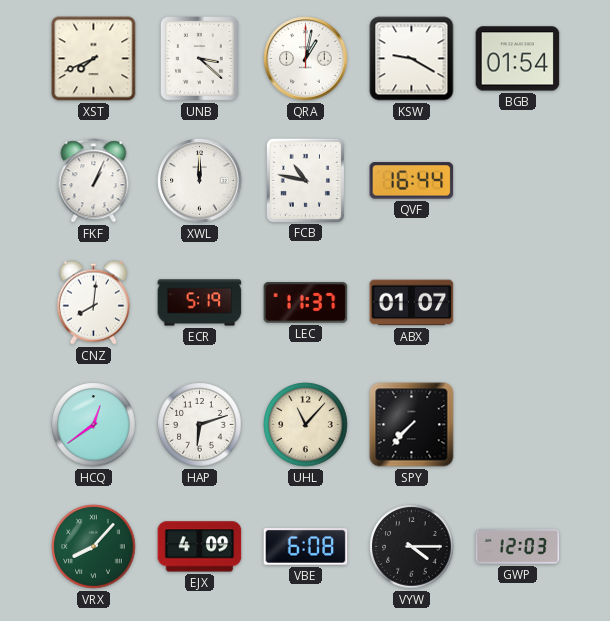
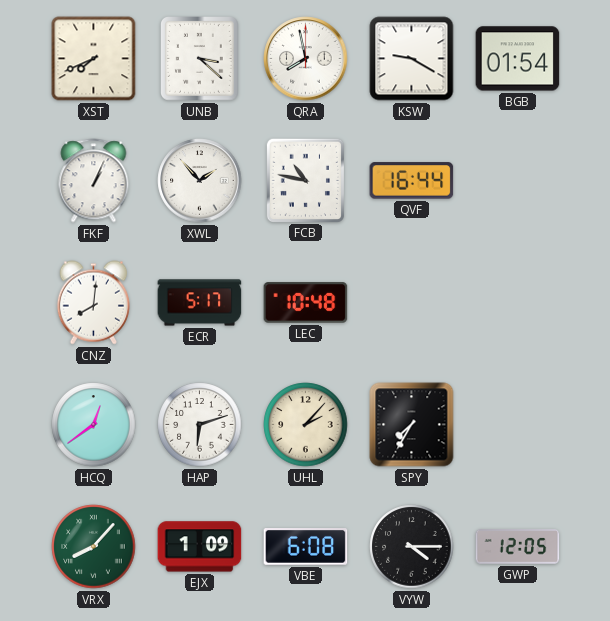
QRA: 1:02 -> 7:58 (306, 59)
XWL: 12:00 -> 1:53 (200, 181)
ECR: 5:19 -> 5:17 (200, 303)
LEC: 11:37 -> 10:48 (306, 303)
ABX: 01:07 -> none (412, 303)
UHL: 11:07 -> 2:07 (306, 425)
SPY: 7:37 -> 7:35 (412, 425)
EJX: 4:09 -> 1:09 (200, 547)
GWP: 12:03 -> 12:05 (518, 547)
